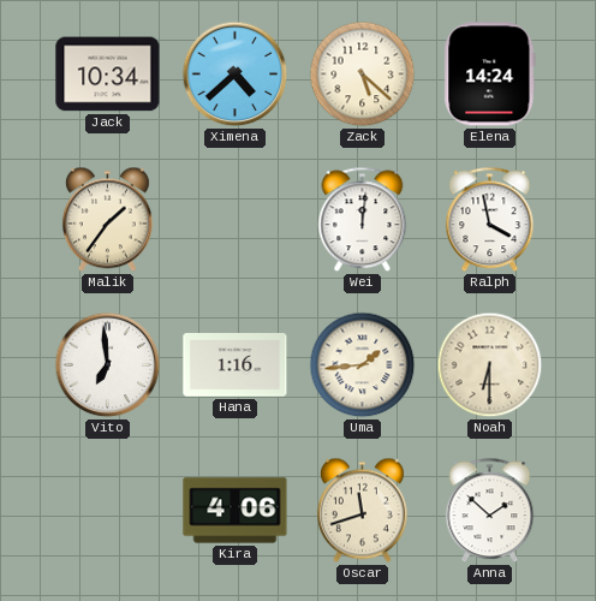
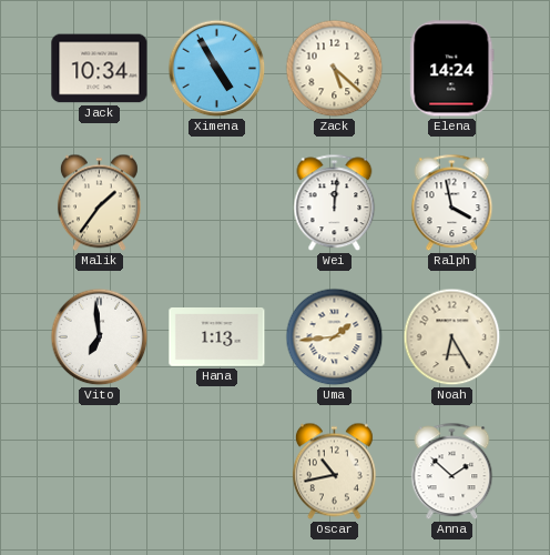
Ximena: 4:38 -> 4:55 (217, 69)
Hana: 1:16 -> 1:13 (217, 337)
Noah: 6:30 -> 6:25 (452, 337)
Kira: 4:06 -> none (236, 511)
Oscar: 11:42 -> 10:43 (334, 472)
